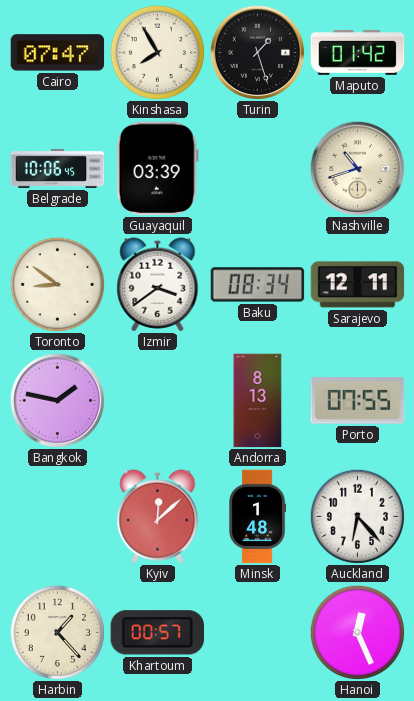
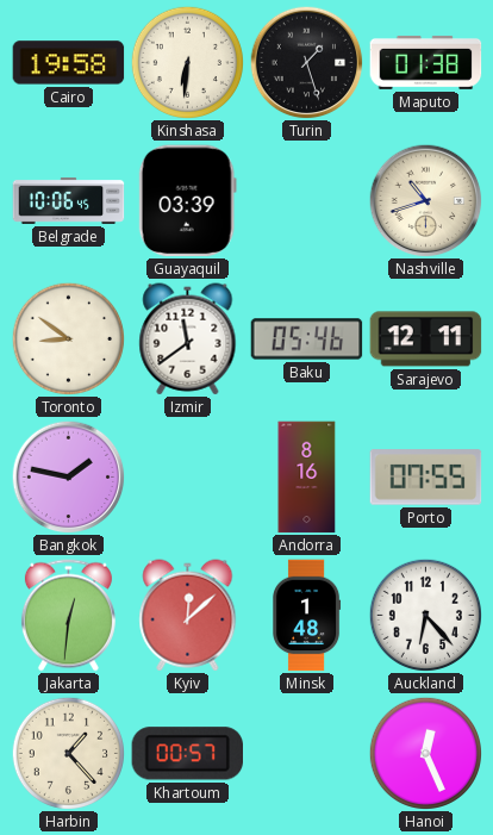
Cairo: 07:47 -> 19:58 (69, 63)
Kinshasa: 7:55 -> 6:31 (187, 62)
Maputo: 01:42 -> 01:38 (426, 62)
Izmir: 3:39 -> 11:39 (188, 339)
Baku: 08:34 -> 05:46 (307, 339)
Andorra: 8:13 -> 8:16 (307, 478)
Jakarta: none -> 12:31 (68, 616)
